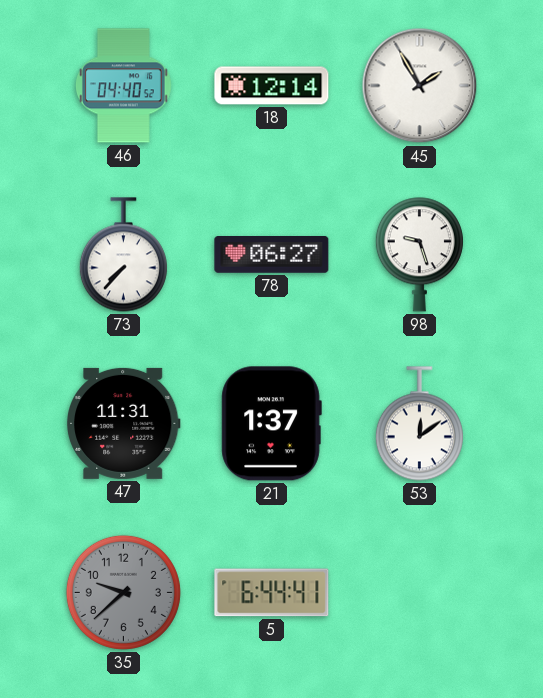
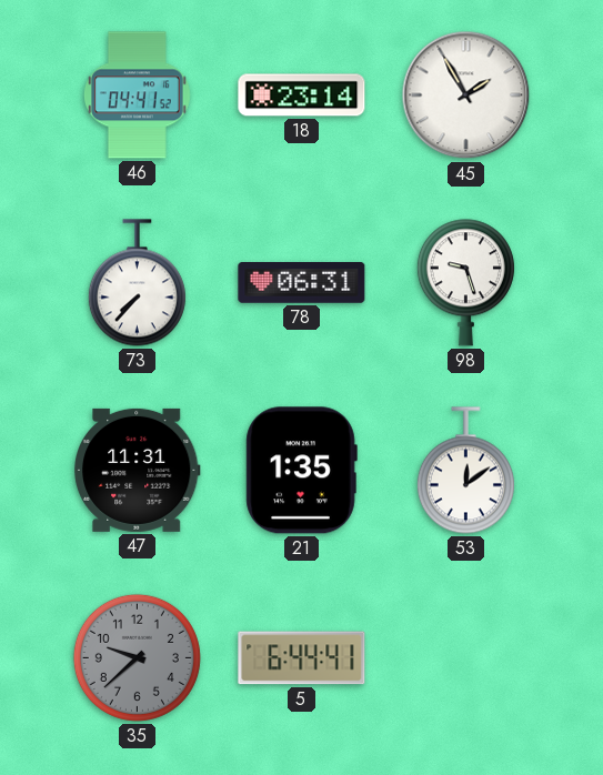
46: 04:40 -> 04:41 (137, 95)
18: 12:14 -> 23:14 (302, 95)
78: 06:27 -> 06:31 (302, 283)
21: 1:37 -> 1:35 (301, 471)
